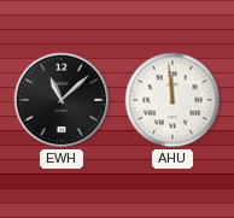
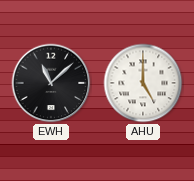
AHU: 11:59 -> 5:00 (143, 83)
